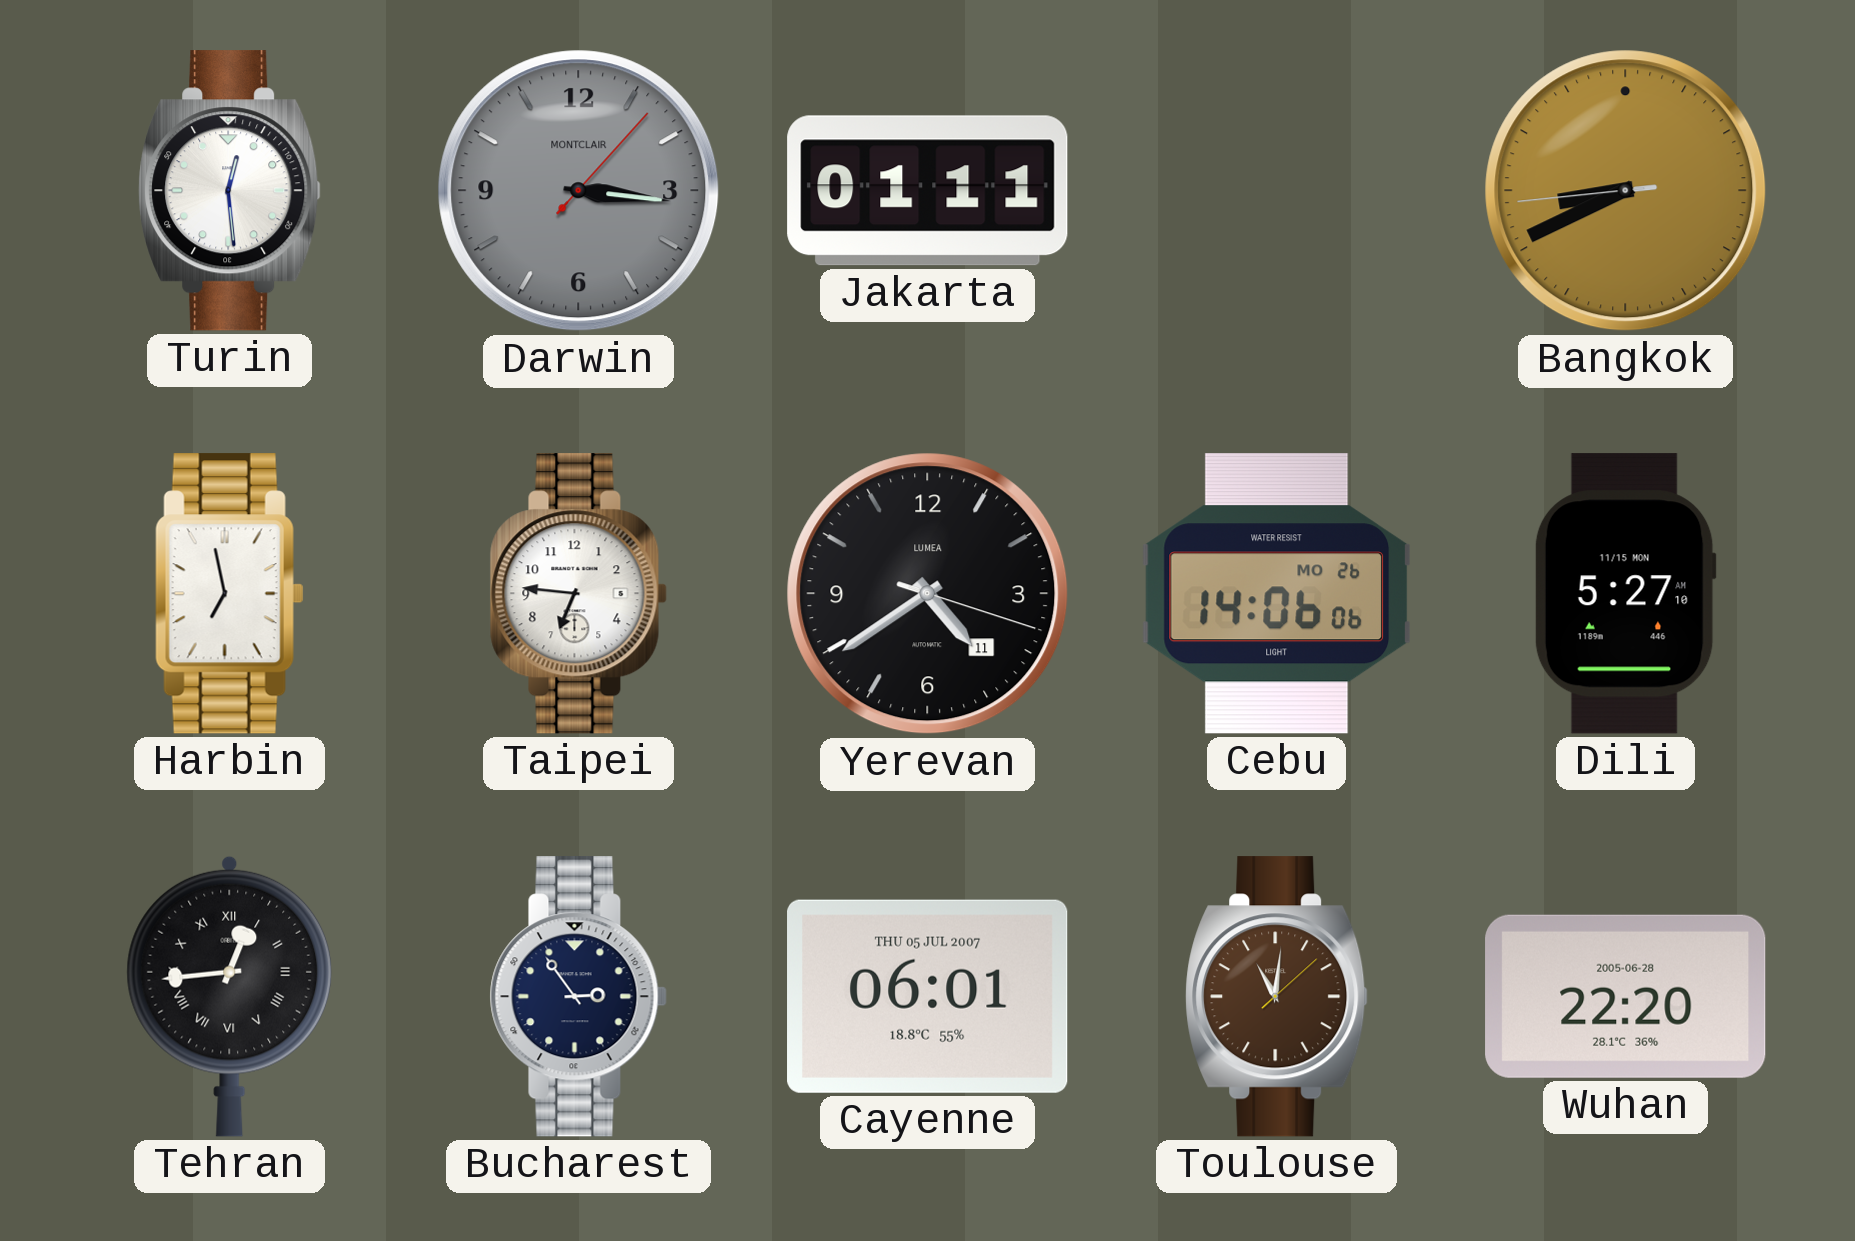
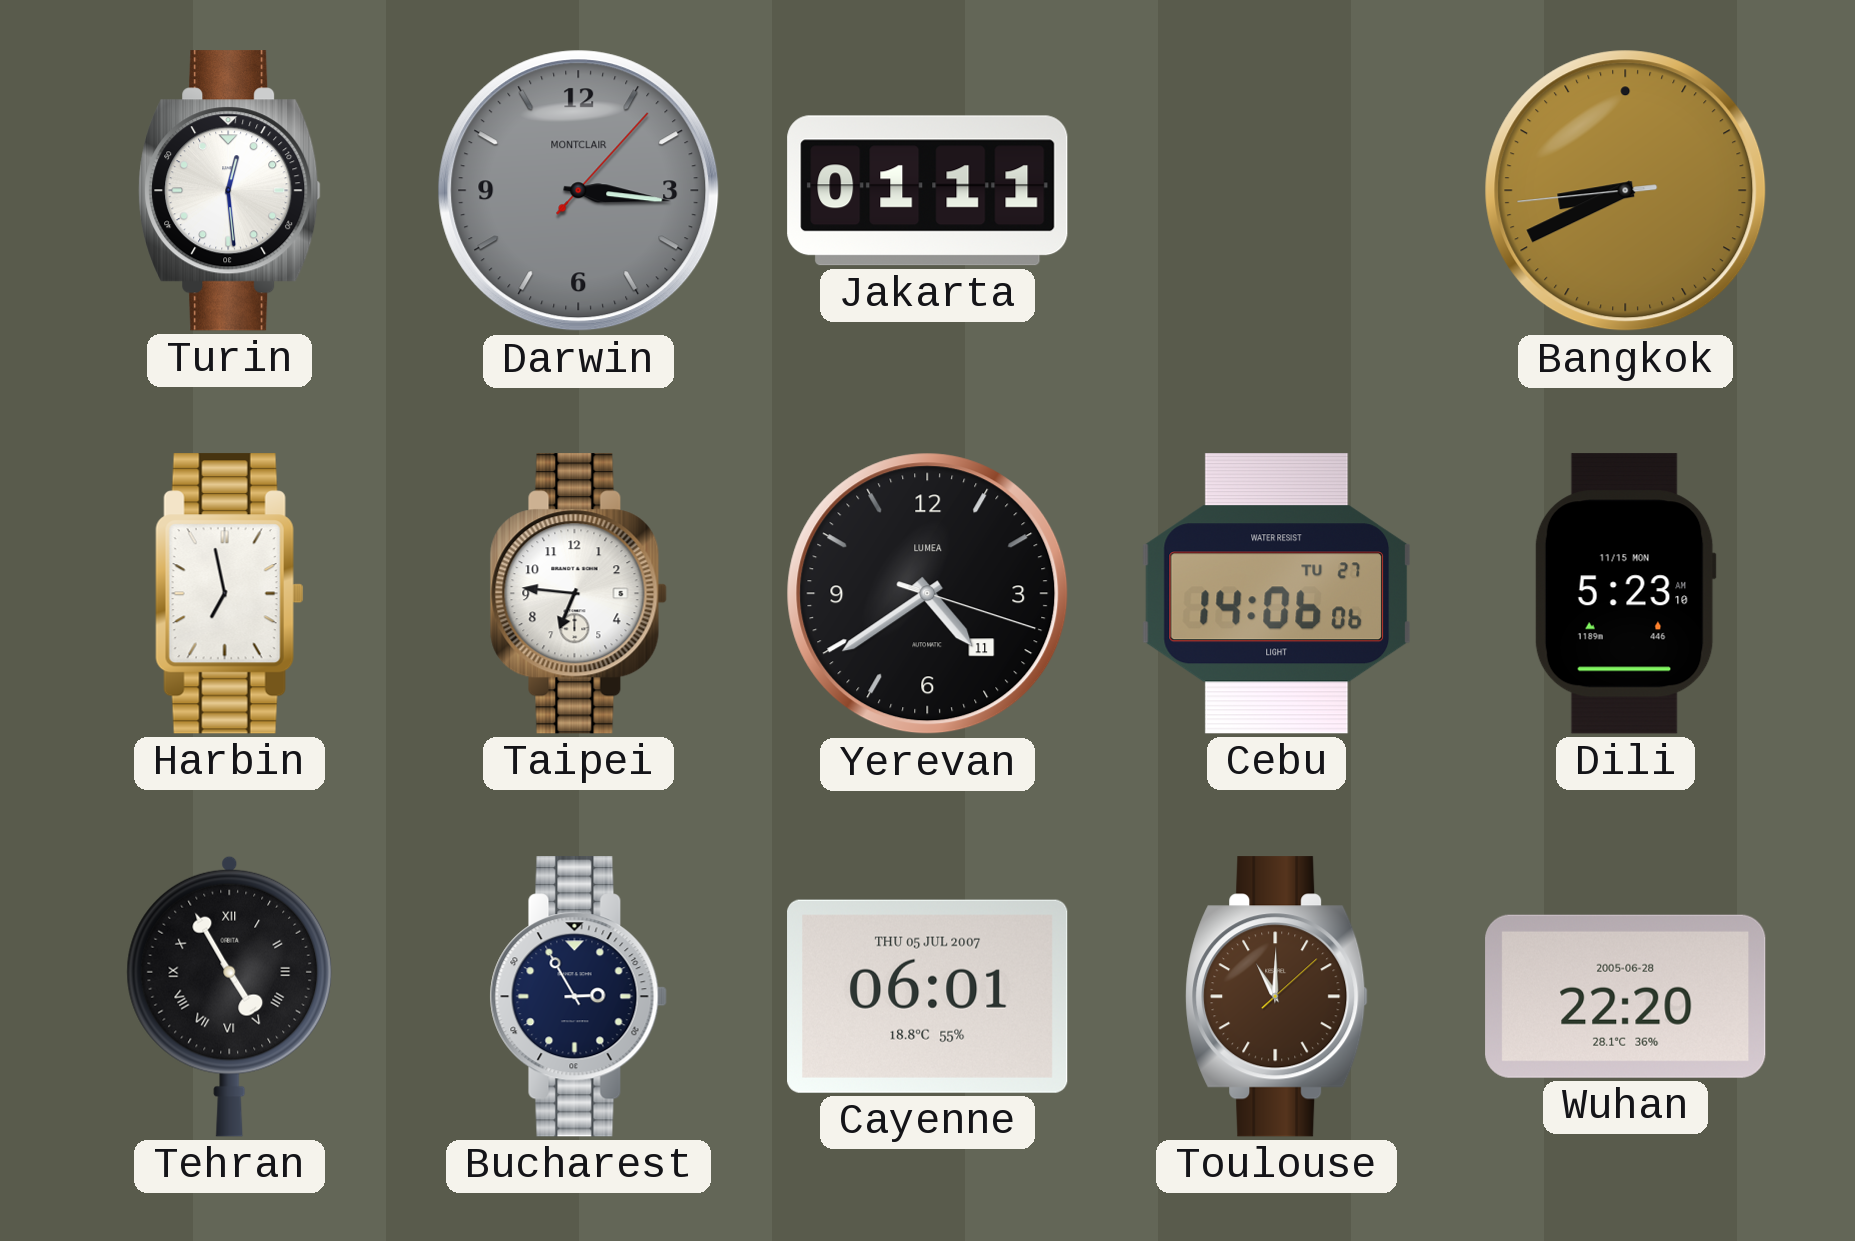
Cebu date: MO 26 -> TU 27 (1277, 594)
Dili: 5:27 -> 5:23 (1625, 594)
Tehran: 12:44 -> 4:55 (230, 996)
Bucharest: 2:54 -> 2:55 (578, 997)
Toulouse: 11:01 -> 11:00 (1277, 997)
